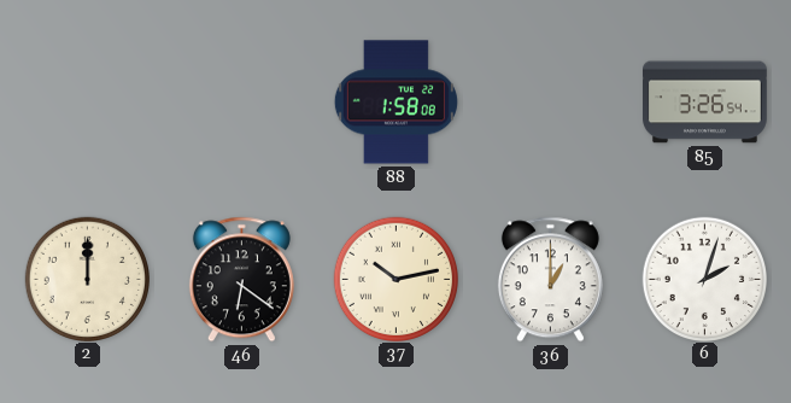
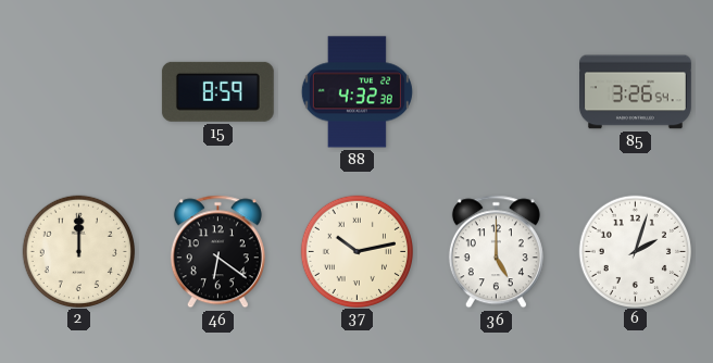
15: none -> 8:59 (217, 91)
88: 1:58 -> 4:32 (356, 92)
36: 1:00 -> 5:00 (496, 252)
